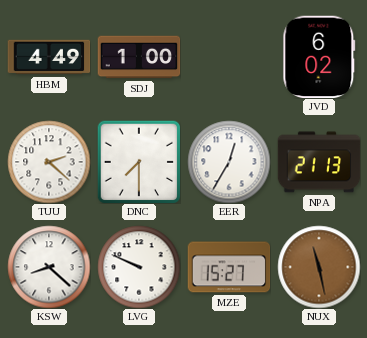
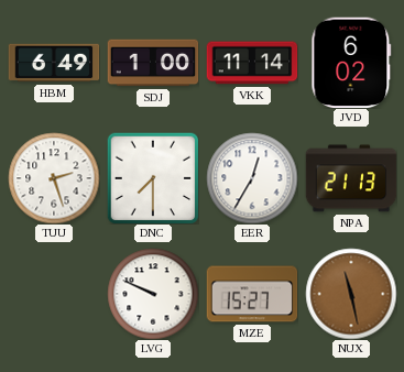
HBM: 4:49 -> 6:49 (54, 63)
VKK: none -> 11:14 (252, 63)
TUU: 2:22 -> 2:27 (54, 178)
KSW: 8:22 -> none (49, 267)
